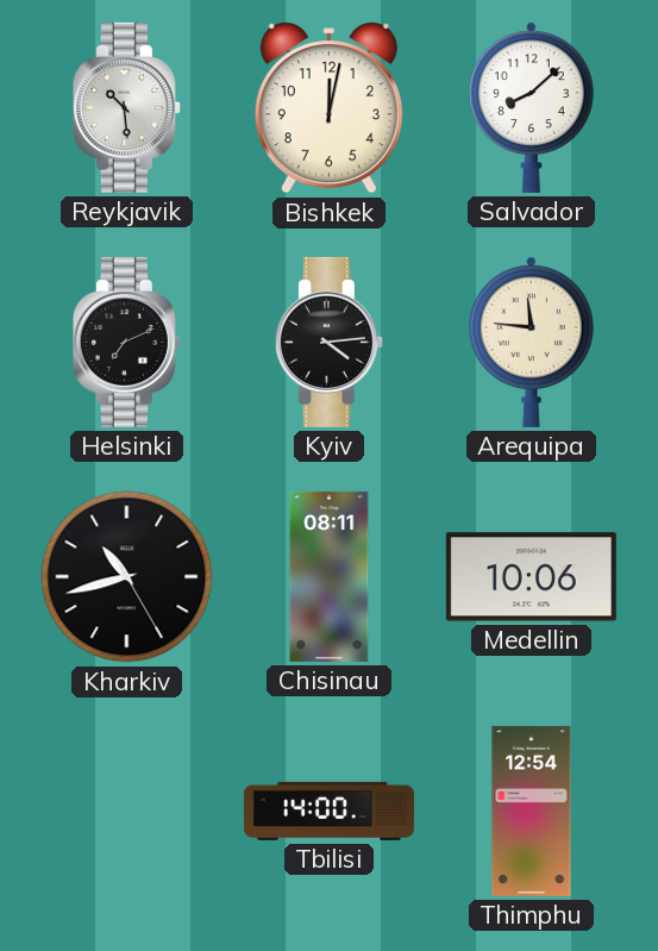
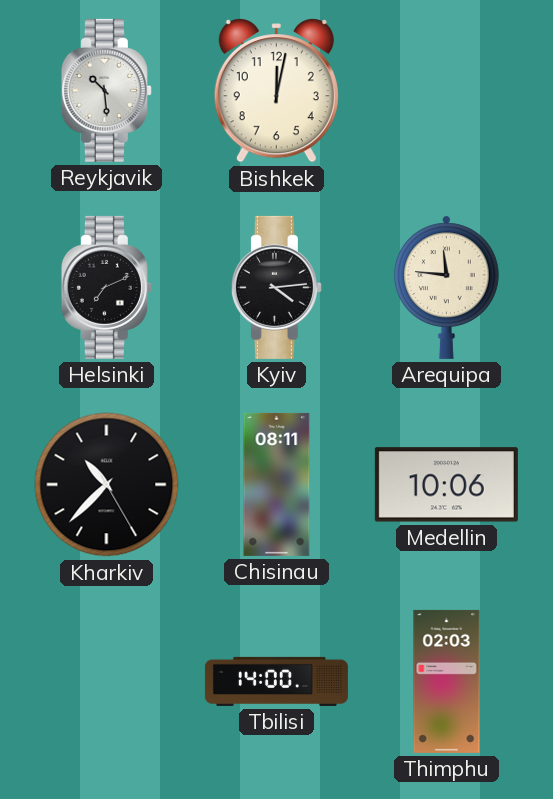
Salvador: 8:08 -> none (531, 107)
Kharkiv: 10:42 -> 10:37 (107, 485)
Thimphu: 12:54 -> 02:03 (447, 681)
